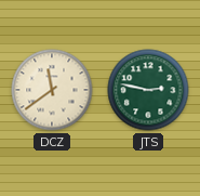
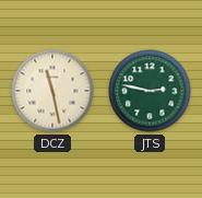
DCZ: 11:39 -> 11:28 (52, 91)
